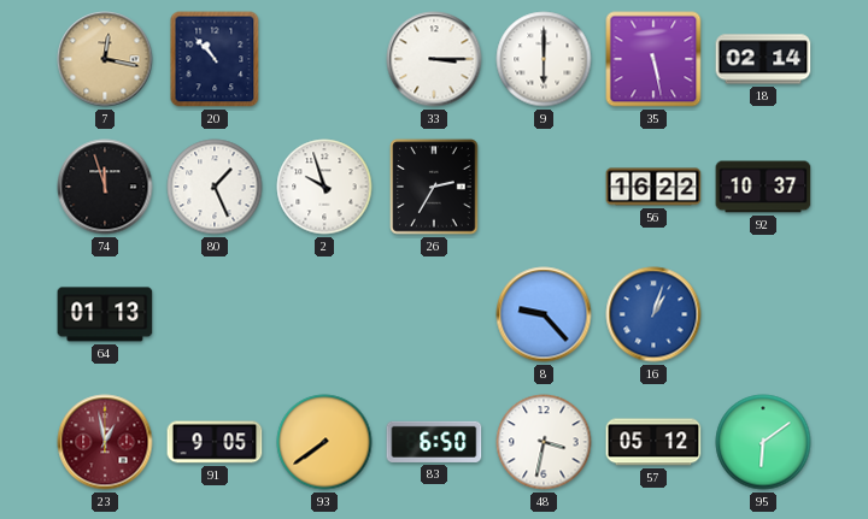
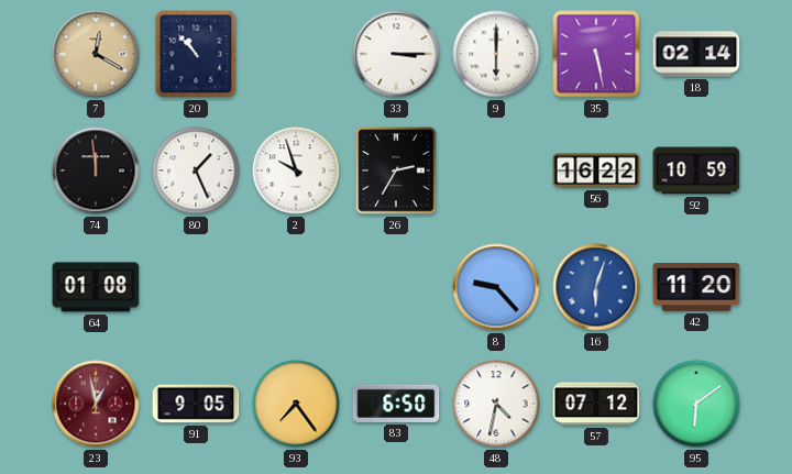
7: 12:17 -> 12:20 (96, 54)
74: 11:57 -> 11:59 (96, 170)
92: 10:37 -> 10:59 (696, 170)
64: 01:13 -> 01:08 (96, 287)
16: 1:03 -> 6:03 (596, 287)
42: none -> 11:20 (696, 288)
93: 7:39 -> 7:24 (296, 404)
48: 3:32 -> 4:32 (496, 404)
57: 05:12 -> 07:12 (596, 404)
